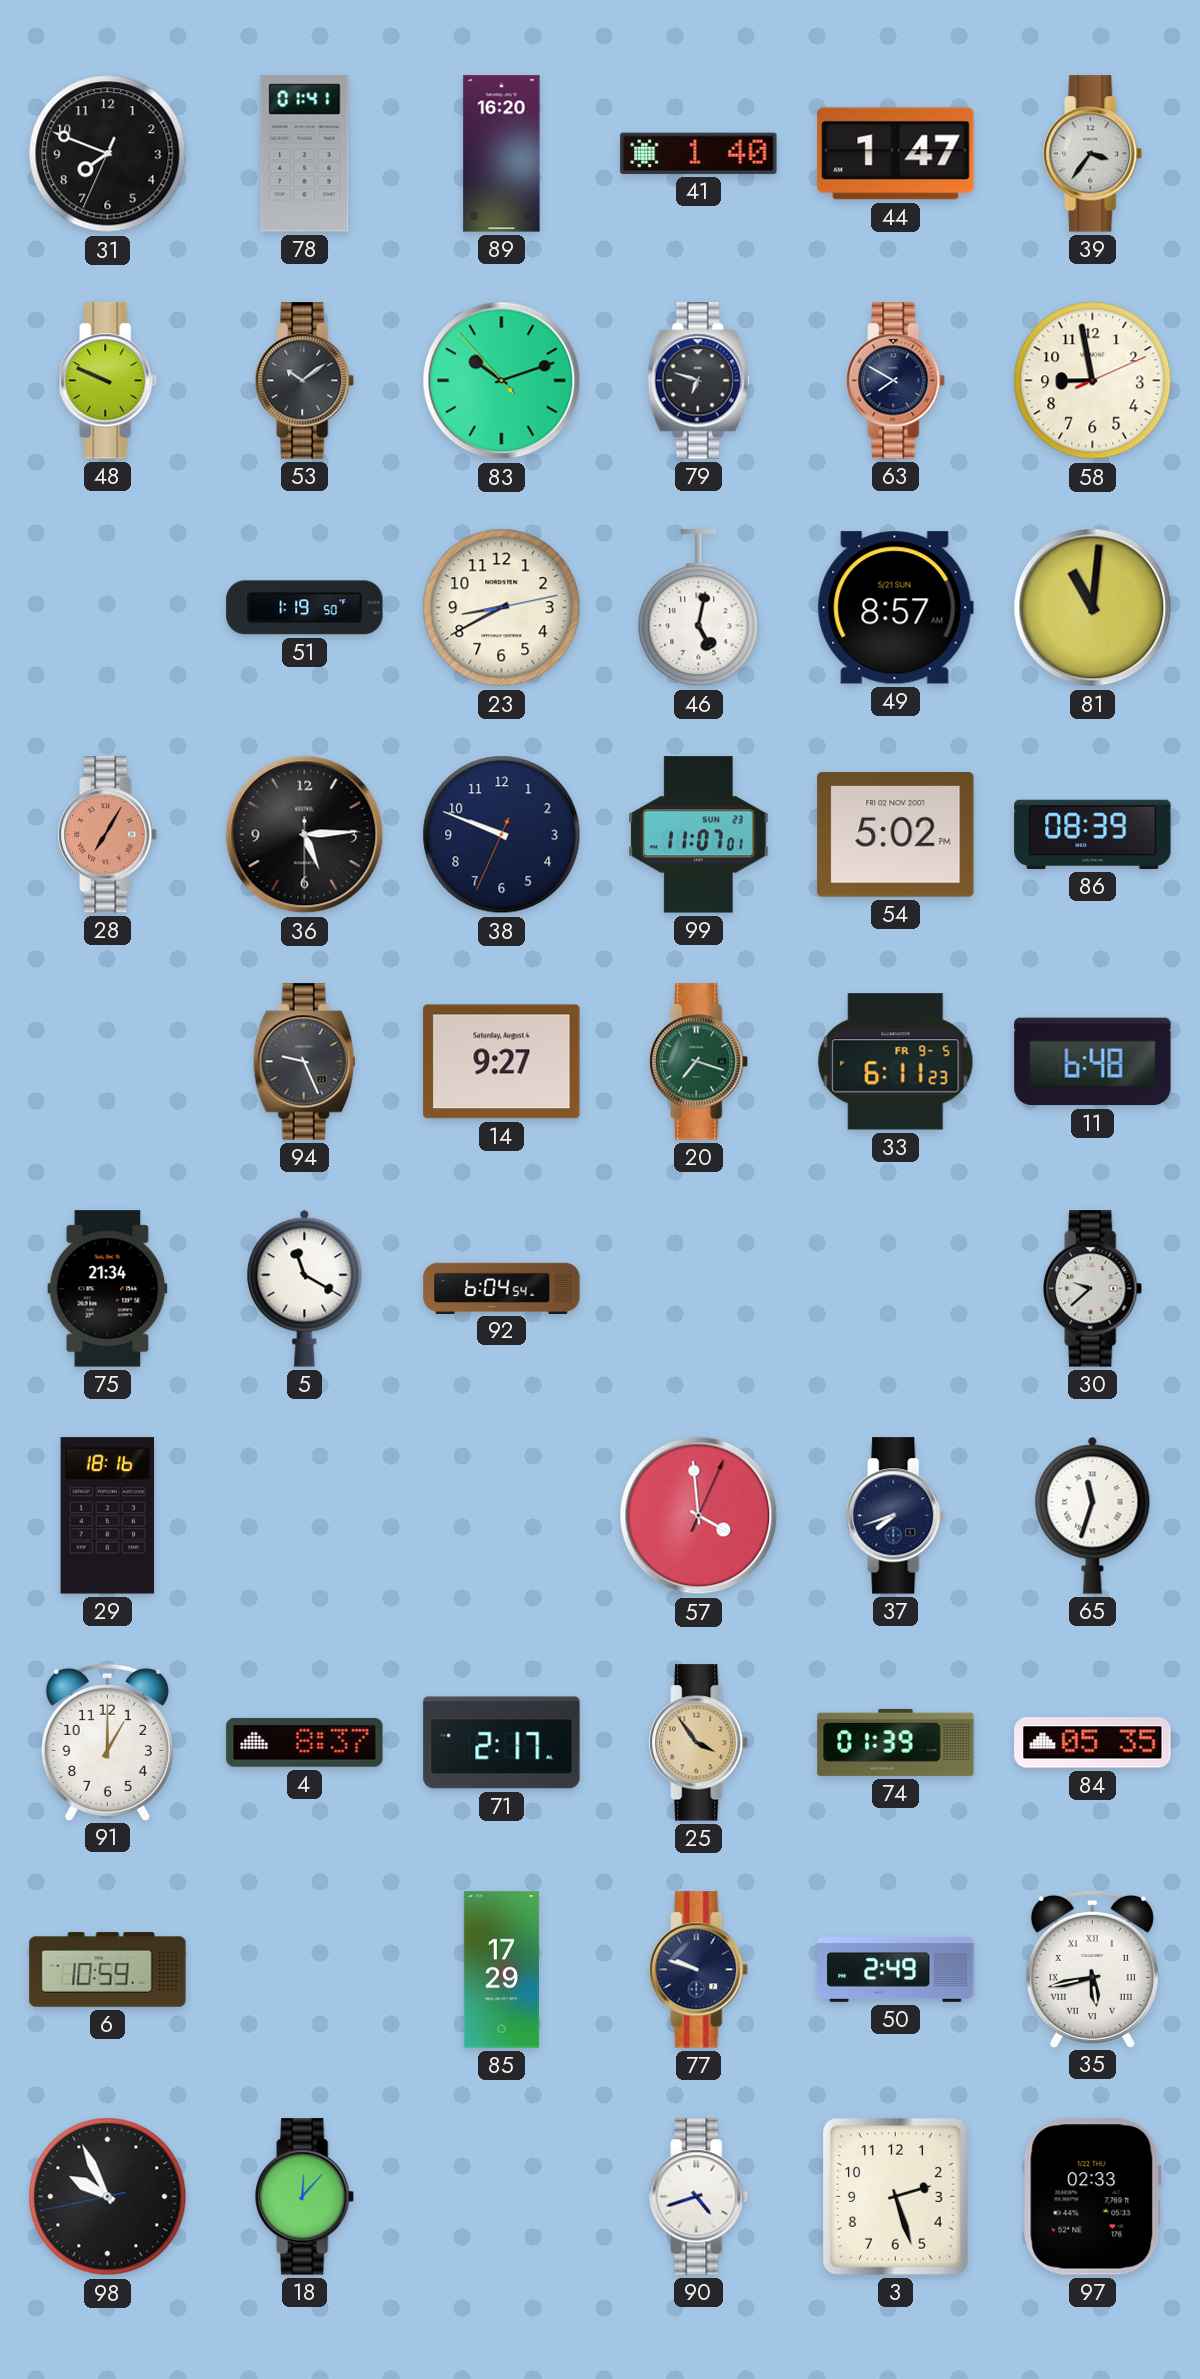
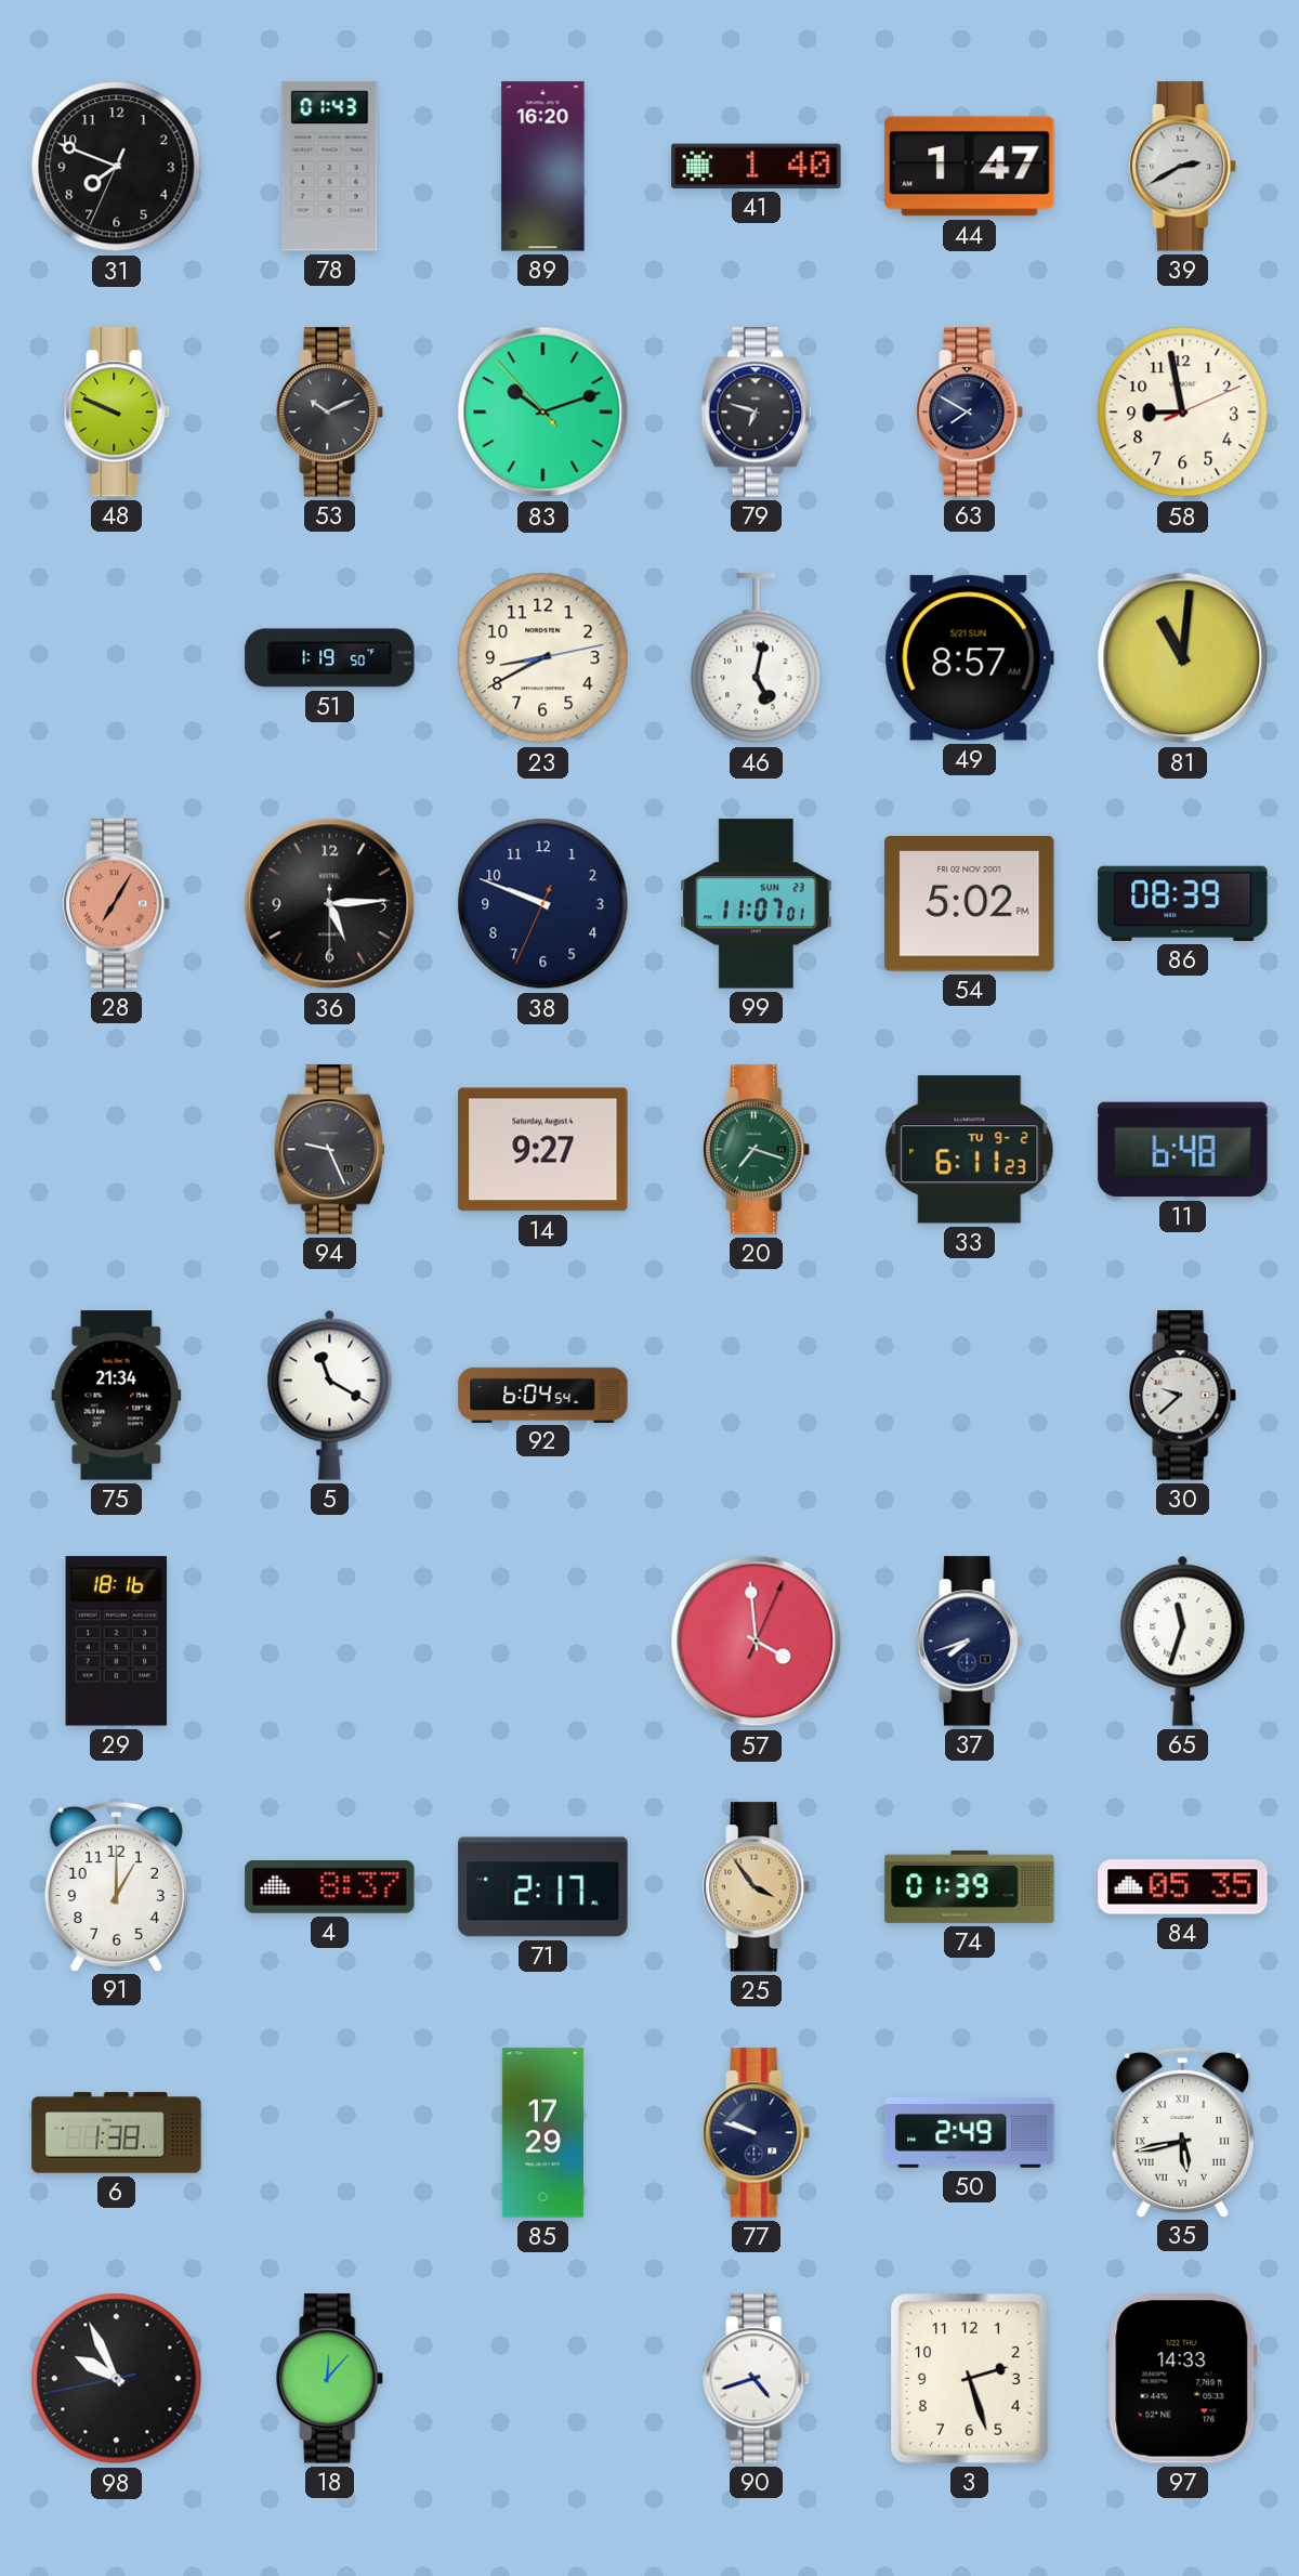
78: 01:41 -> 01:43 (330, 167)
39: 3:36 -> 2:40 (1183, 167)
53: 10:09 -> 10:11 (330, 413)
33 date: FR 9-5 -> TU 9-2 (970, 1150)
6: 10:59 -> 1:38 (117, 2133)
97: 02:33 -> 14:33 (1183, 2379)
